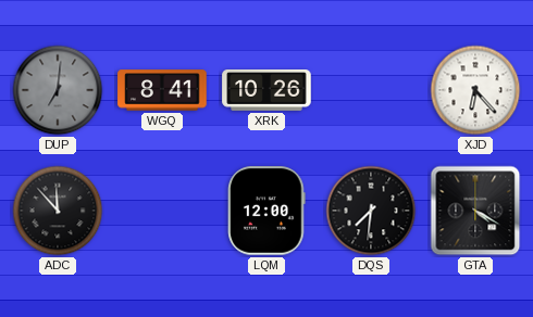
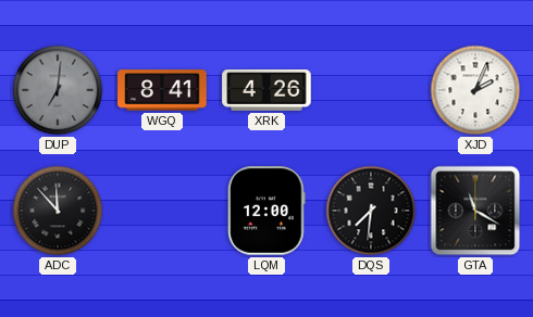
XRK: 10:26 -> 4:26 (266, 91)
XJD: 6:23 -> 2:04 (475, 90)
GTA: 4:20 -> 11:20 (475, 211)
